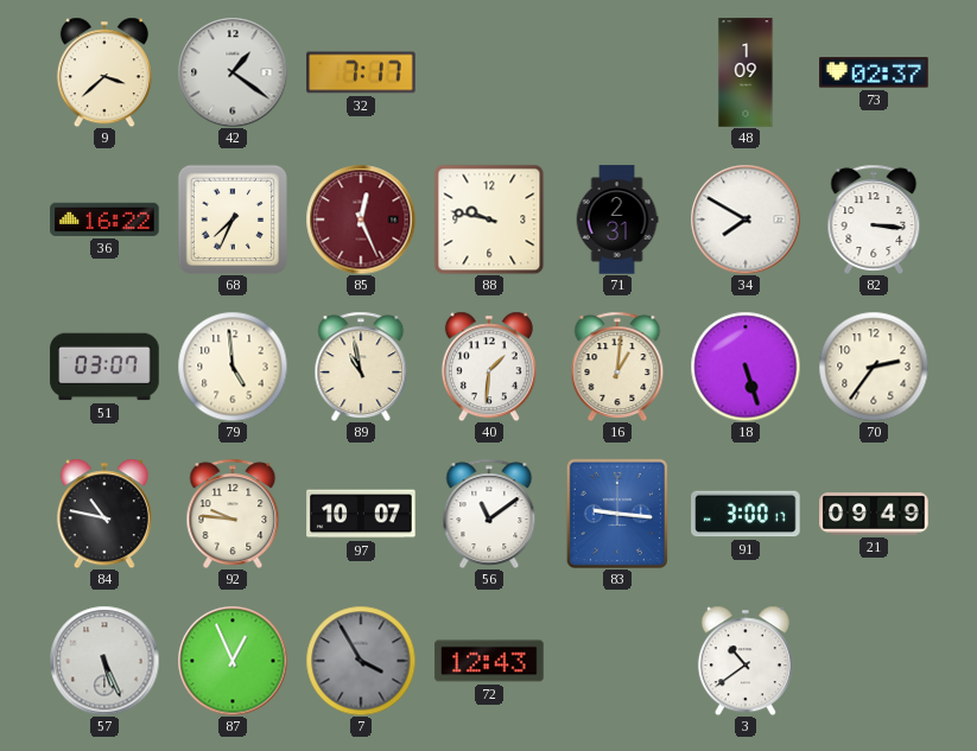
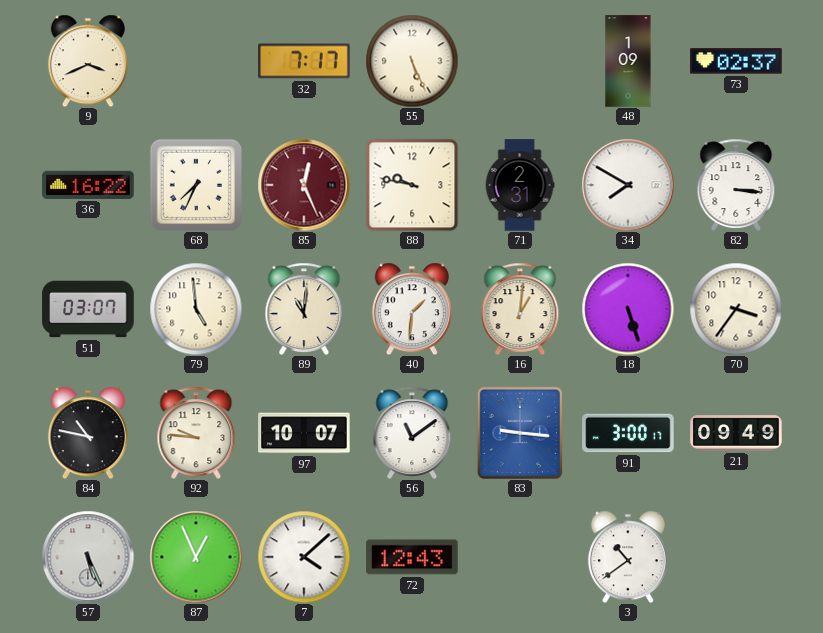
9: 3:38 -> 3:41 (88, 61)
42: 1:21 -> none (233, 72)
55: none -> 5:26 (412, 61)
89: 10:58 -> 11:01 (304, 308)
70: 2:36 -> 3:36 (736, 309)
7: 3:55 -> 4:08 (304, 557)
7 dial: grey -> white (304, 557)
